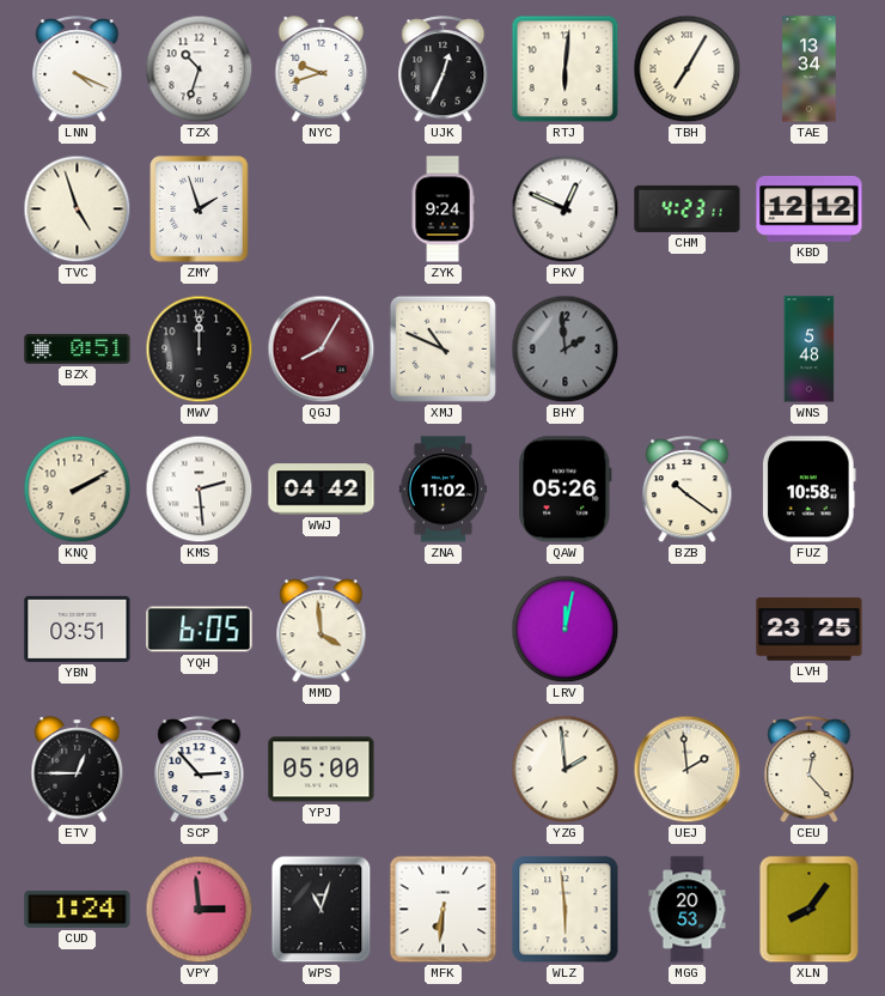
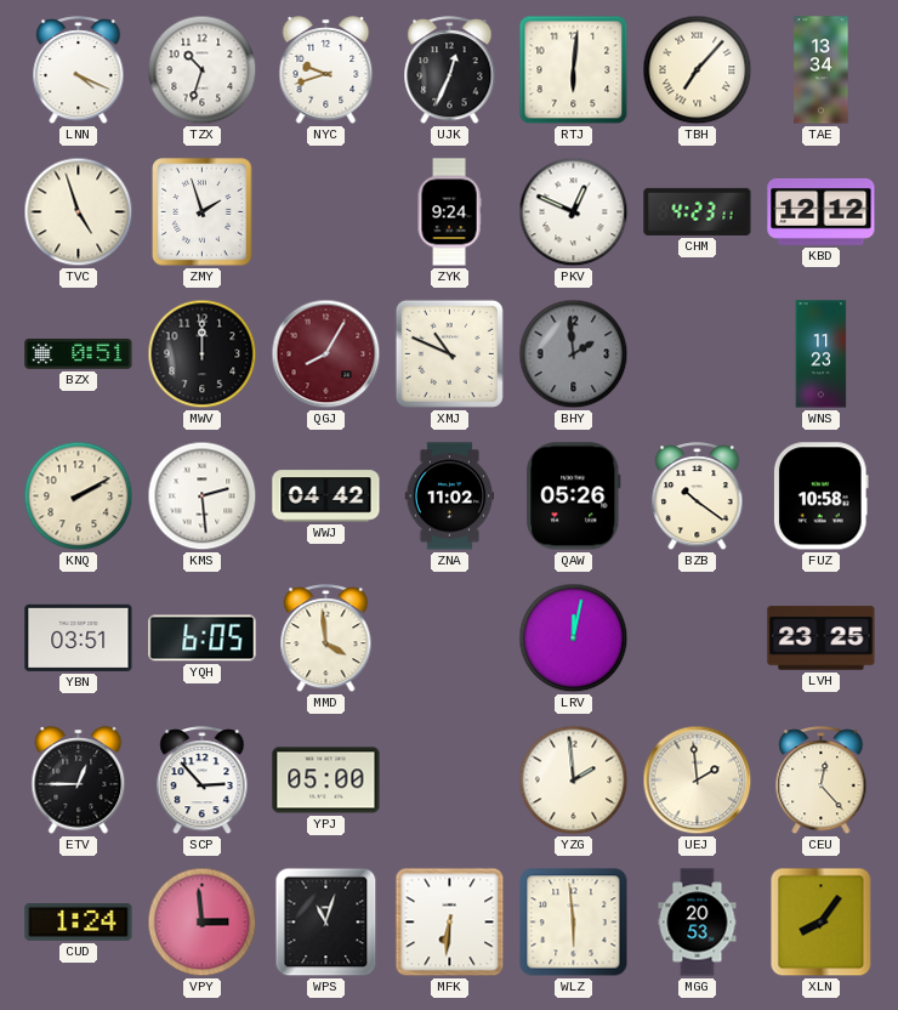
TBH: 7:05 -> 7:07 (698, 70)
WNS: 5:48 -> 11:23 (822, 354)
